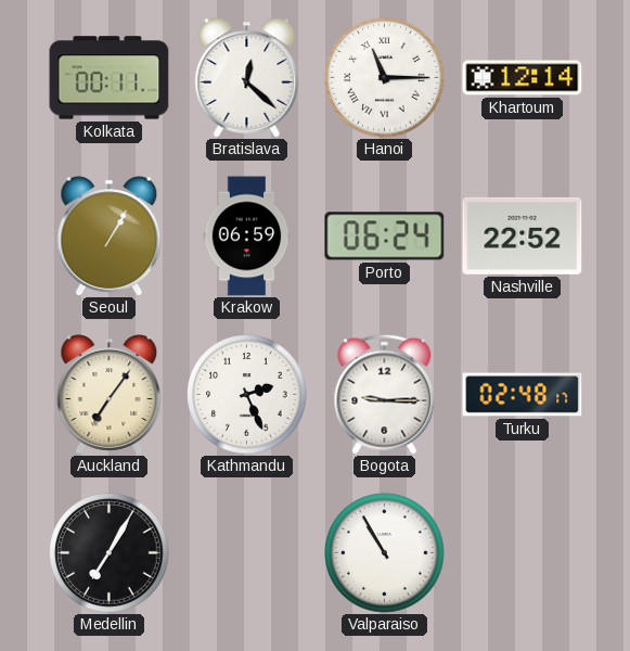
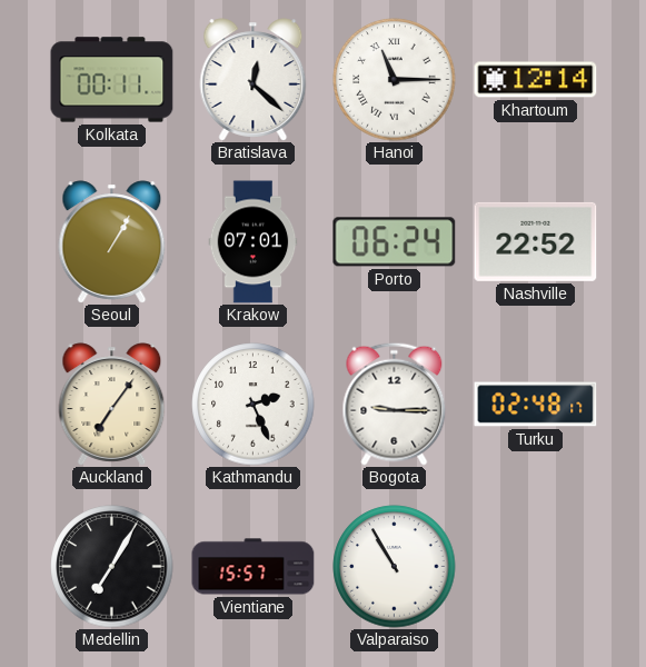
Krakow: 06:59 -> 07:01 (254, 242)
Vientiane: none -> 15:57 (254, 567)
